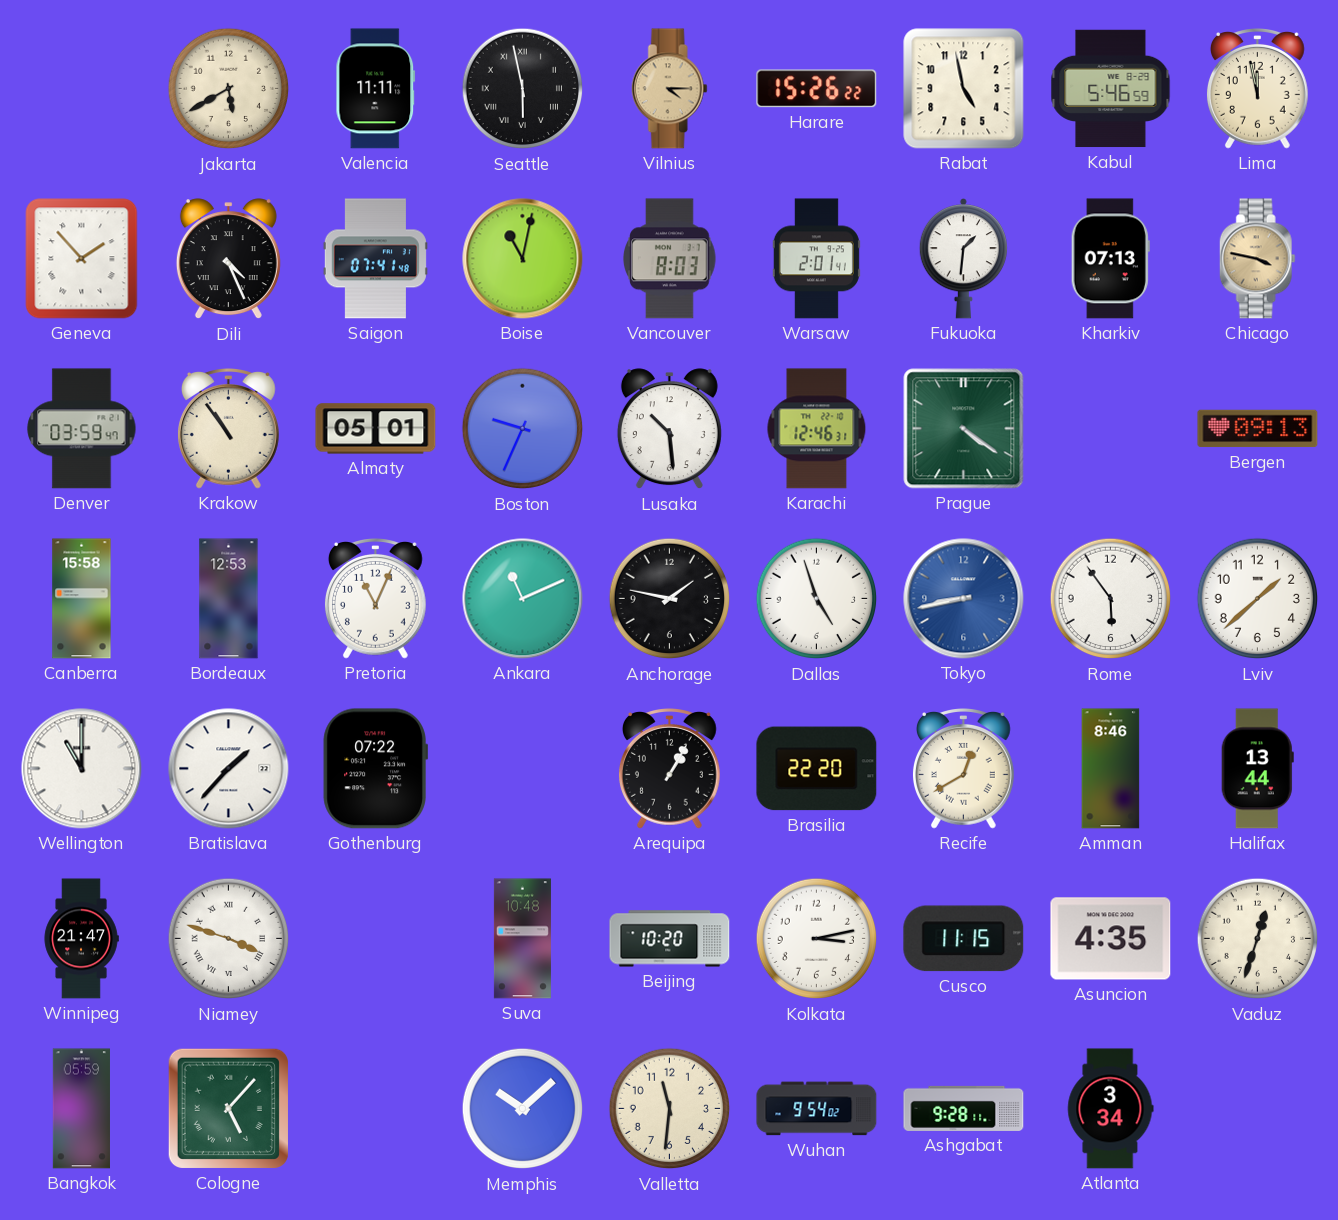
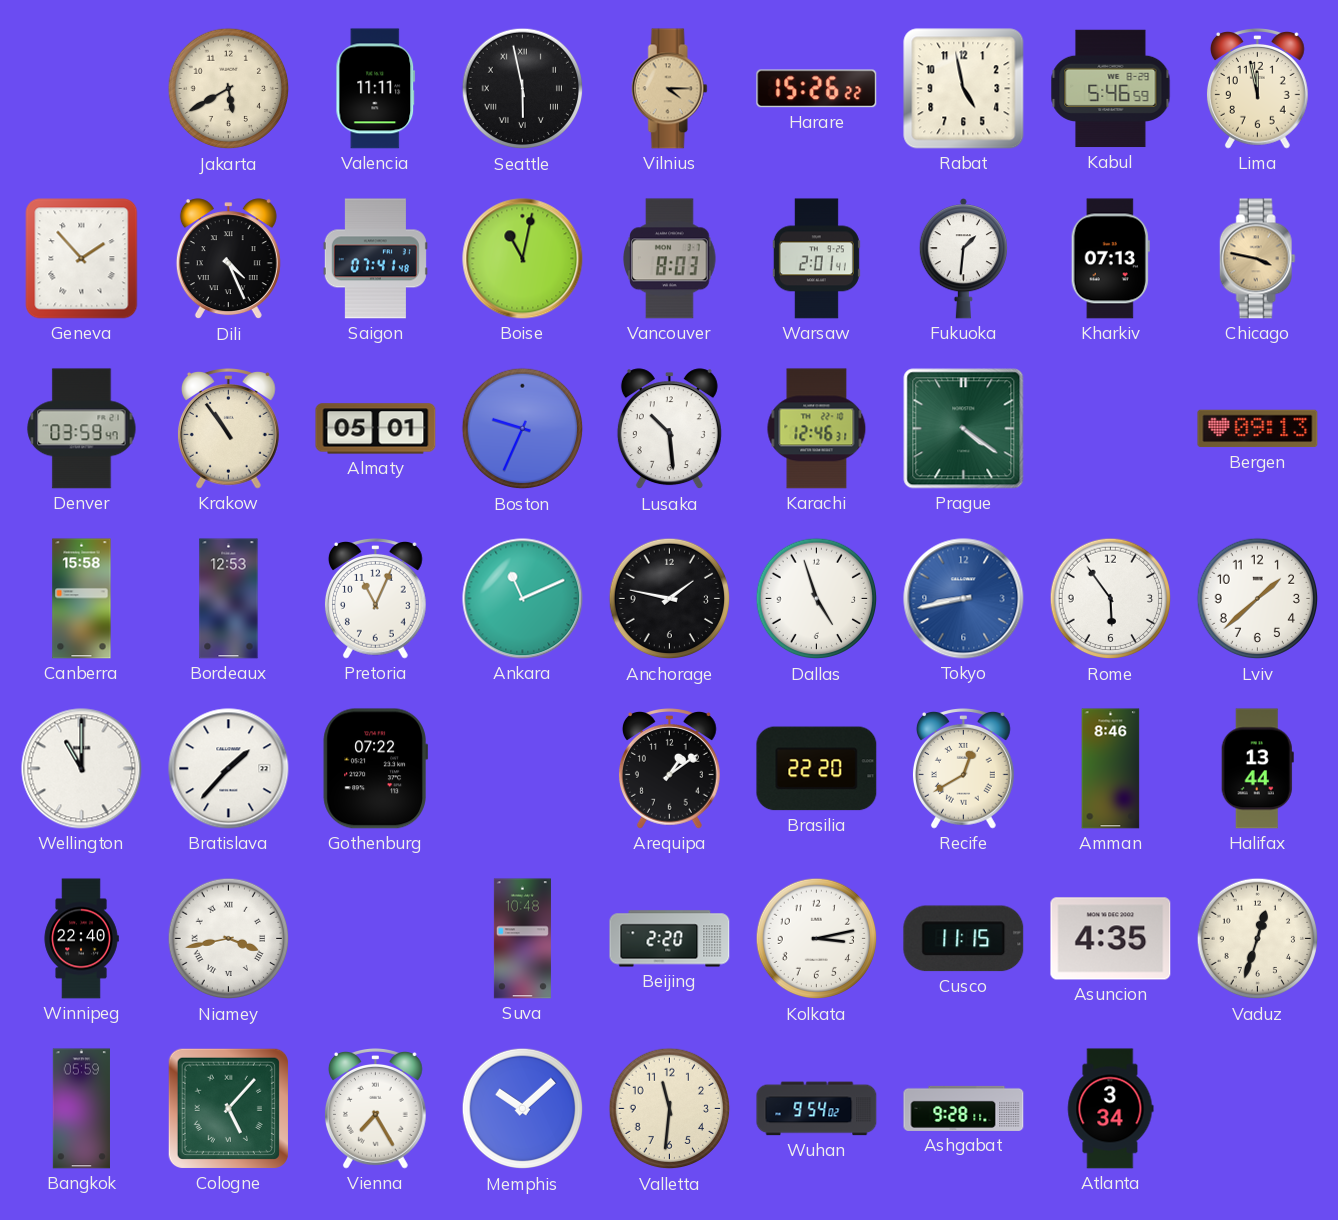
Arequipa: 1:05 -> 1:09 (669, 769)
Winnipeg: 21:47 -> 22:40 (81, 939)
Niamey: 3:48 -> 3:43 (229, 939)
Beijing: 10:20 -> 2:20 (670, 939)
Vienna: none -> 7:25 (375, 1109)
